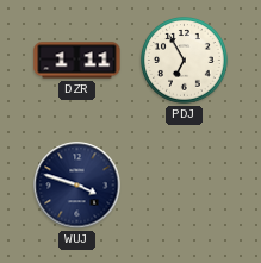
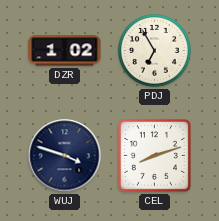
DZR: 1:11 -> 1:02 (65, 51)
CEL: none -> 8:12 (154, 155)
